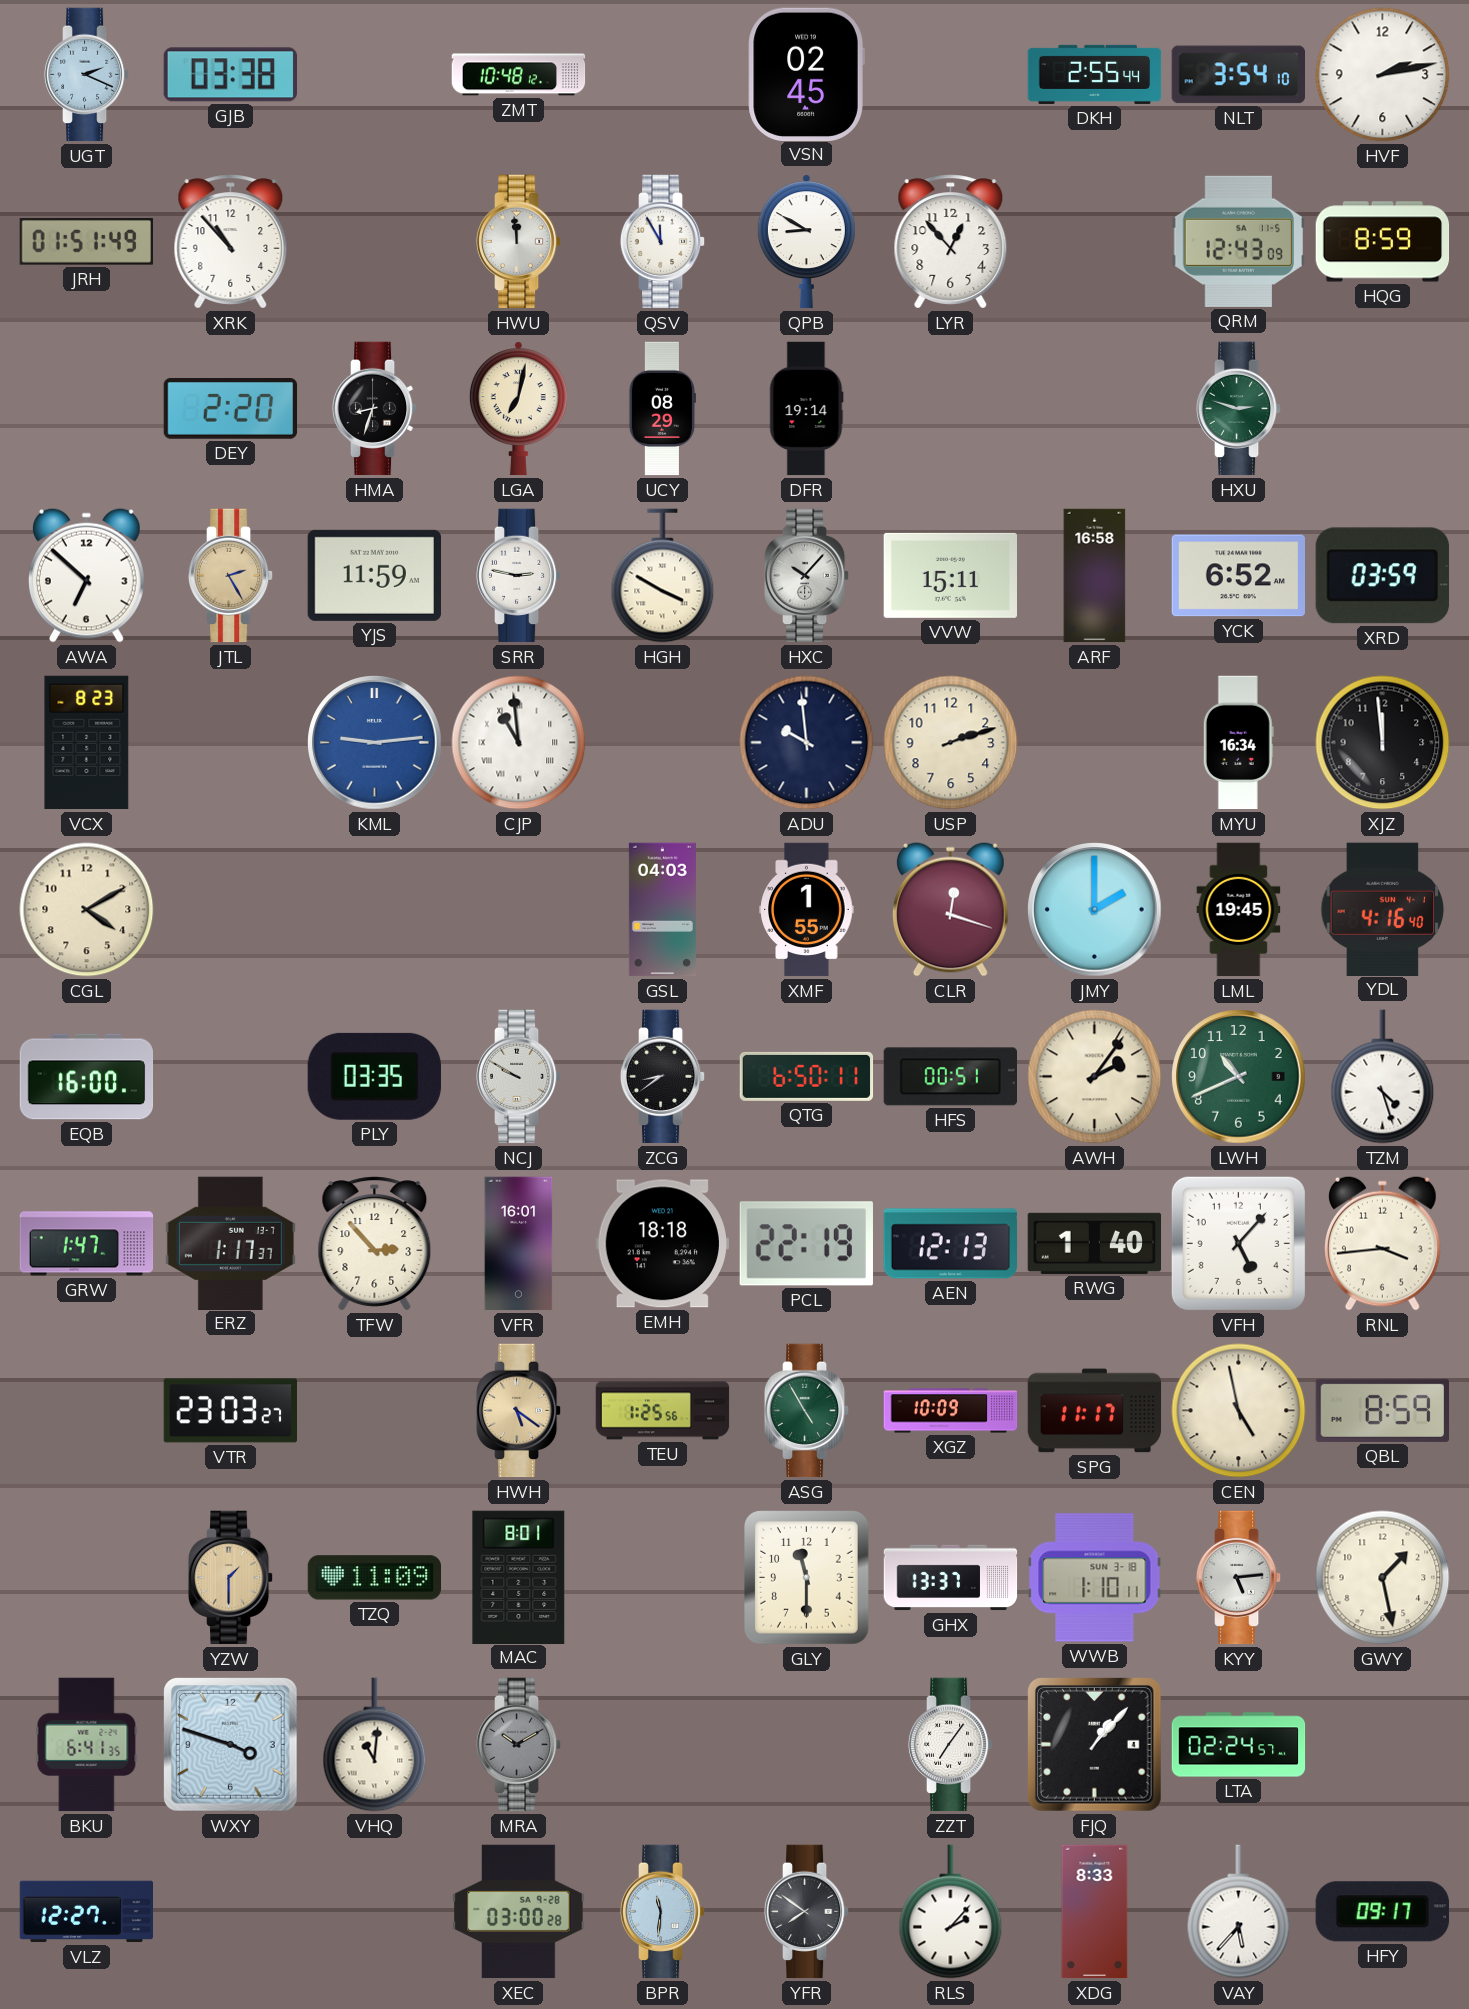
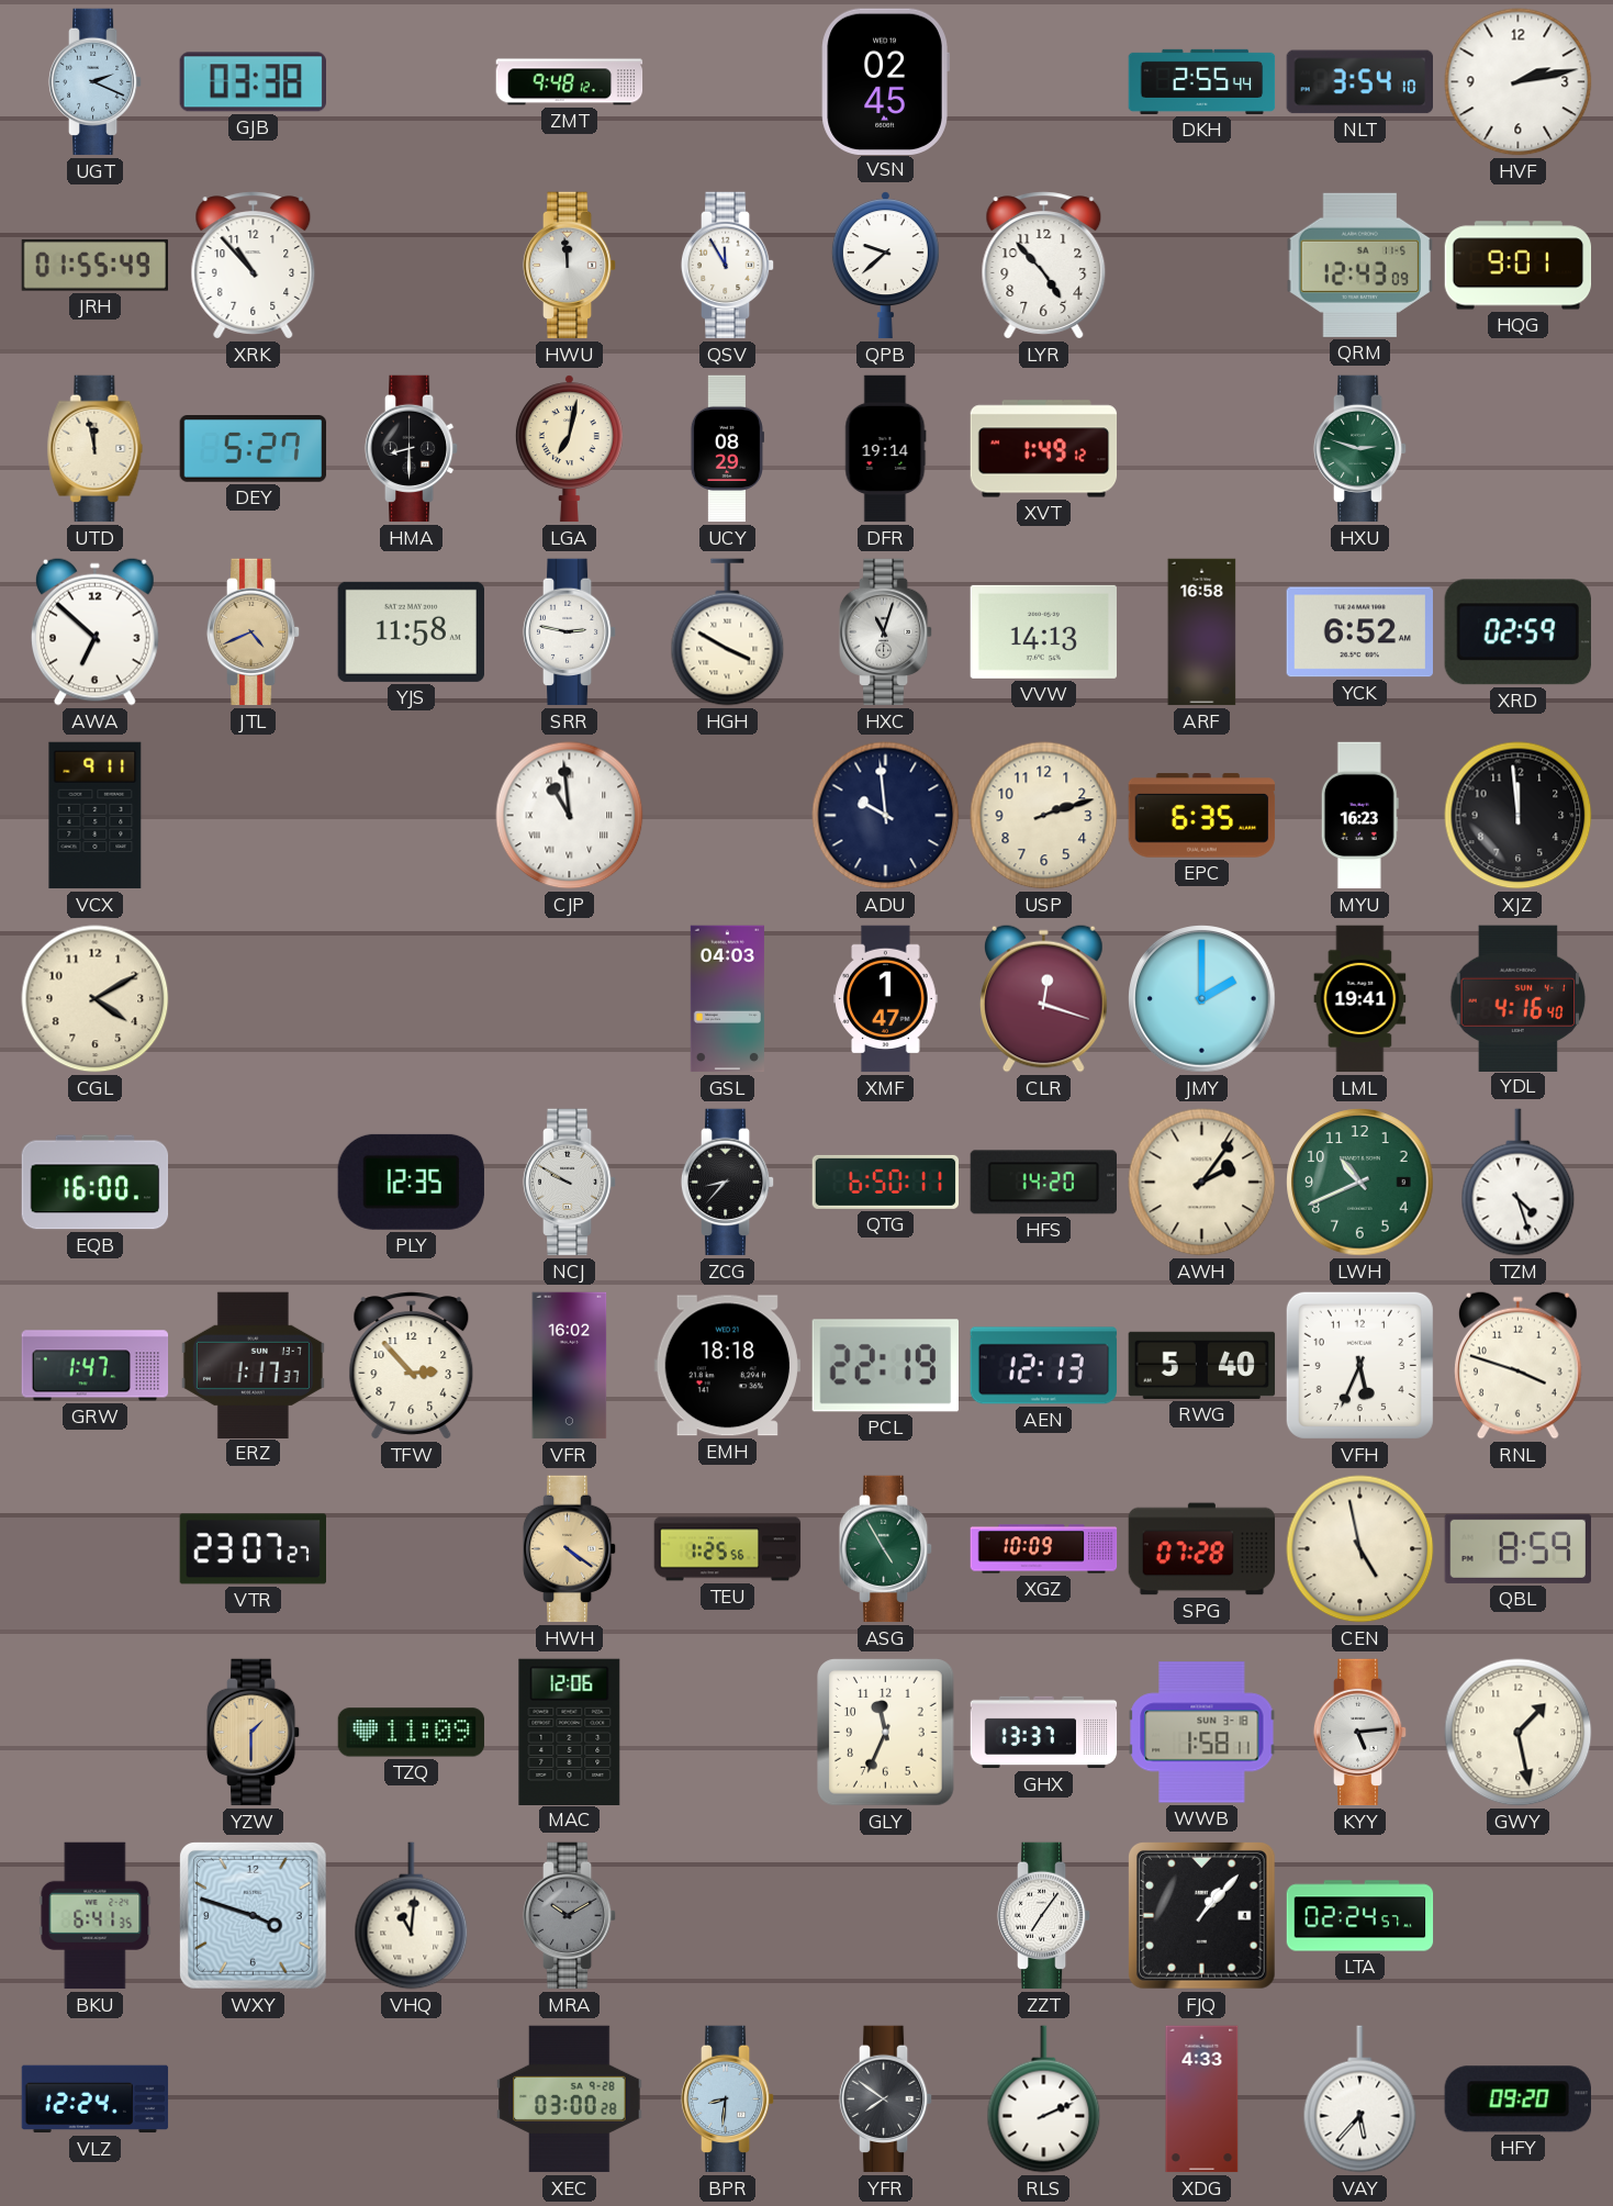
ZMT: 10:48 -> 9:48 (570, 82)
JRH: 01:51 -> 01:55 (94, 266)
QPB: 8:50 -> 9:38 (885, 266)
LYR: 12:53 -> 4:53 (1044, 266)
HQG: 8:59 -> 9:01 (1519, 266)
UTD: none -> 11:58 (96, 449)
DEY: 2:20 -> 5:27 (254, 449)
HMA: 8:33 -> 8:30 (412, 449)
XVT: none -> 1:49 (1044, 449)
JTL: 2:25 -> 4:41 (254, 632)
YJS: 11:59 -> 11:58 (411, 631)
HXC: 10:07 -> 11:03 (886, 632)
VVW: 15:11 -> 14:13 (1043, 631)
XRD: 03:59 -> 02:59 (1517, 632)
VCX: 8:23 -> 9:11 (96, 816)
KML: 9:14 -> none (375, 743)
EPC: none -> 6:35 (1202, 816)
MYU: 16:34 -> 16:23 (1359, 816)
XMF: 1:55 -> 1:47 (886, 999)
LML: 19:45 -> 19:41 (1360, 999)
PLY: 03:35 -> 12:35 (411, 1182)
ZCG: 8:39 -> 8:37 (728, 1183)
HFS: 00:51 -> 14:20 (1043, 1183)
VFR: 16:01 -> 16:02 (570, 1366)
RWG: 1:40 -> 5:40 (1202, 1365)
VFH: 5:07 -> 5:34 (1359, 1365)
RNL: 3:44 -> 3:48 (1517, 1365)
VTR: 23:03 -> 23:07 (253, 1549)
HWH: 5:21 -> 4:21 (570, 1549)
SPG: 11:17 -> 07:28 (1202, 1549)
MAC: 8:01 -> 12:06 (570, 1732)
GLY: 11:30 -> 11:34 (886, 1733)
WWB: 1:10 -> 1:58 (1202, 1733)
VLZ: 12:27 -> 12:24 (96, 2099)
BPR: 11:31 -> 8:31 (728, 2099)
RLS: 2:07 -> 2:11 (1044, 2099)
XDG: 8:33 -> 4:33 (1202, 2099)
HFY: 09:17 -> 09:20 (1517, 2099)
